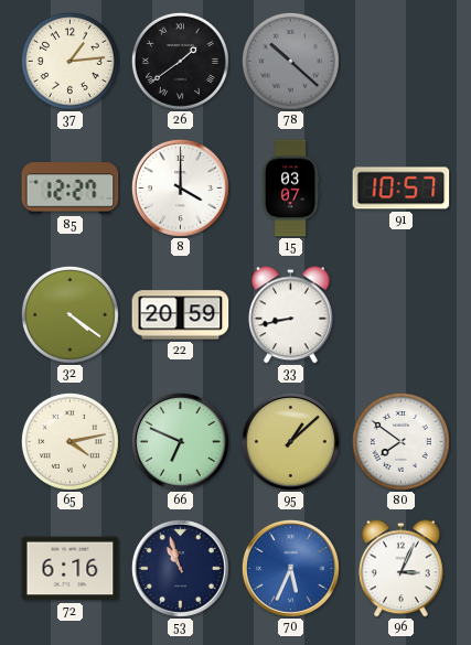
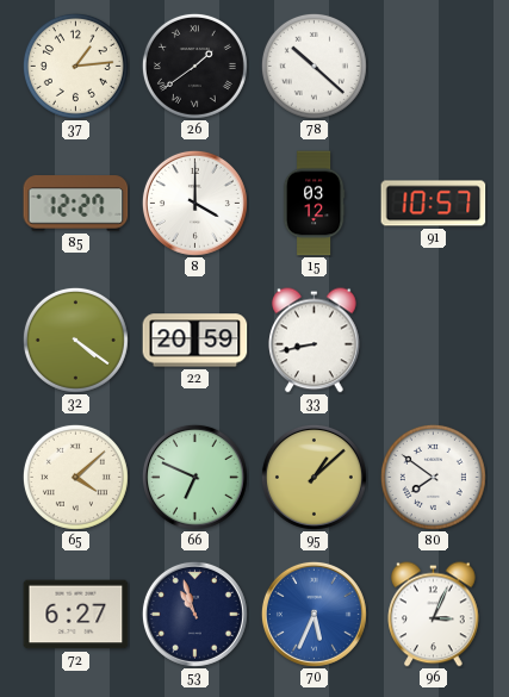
78 dial: grey -> white (314, 66)
15: 03:07 -> 03:12 (314, 204)
65: 4:13 -> 4:08 (75, 477)
72: 6:16 -> 6:27 (76, 615)
